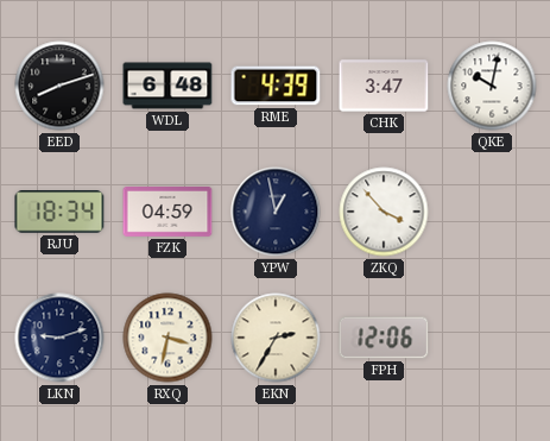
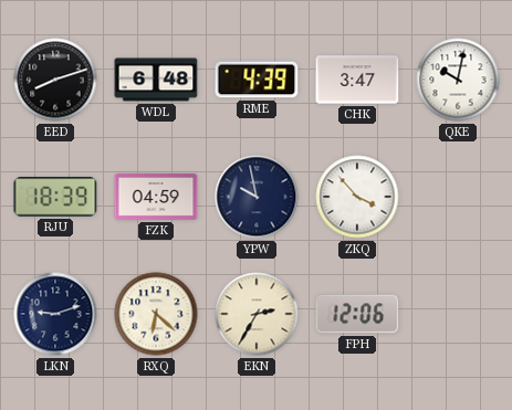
RJU: 18:34 -> 18:39 (55, 197)
YPW: 12:58 -> 9:58 (257, 197)
RXQ: 3:32 -> 6:22 (156, 314)
